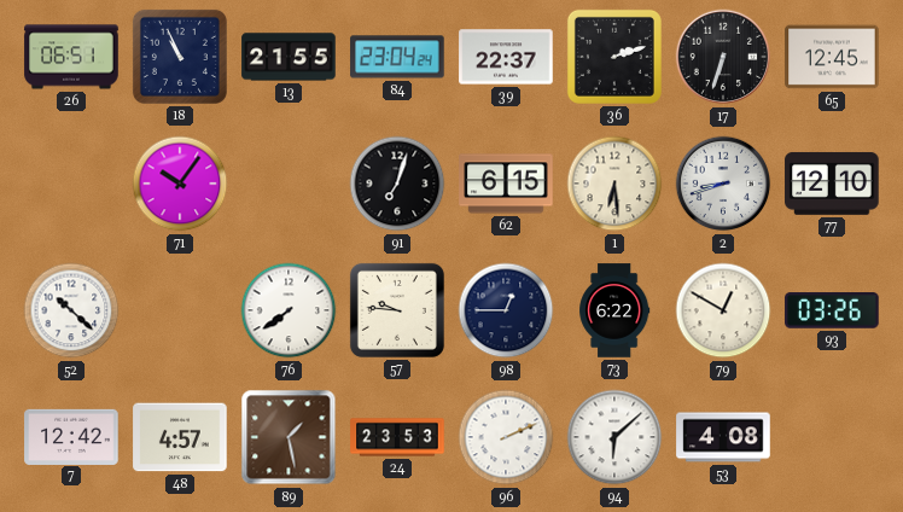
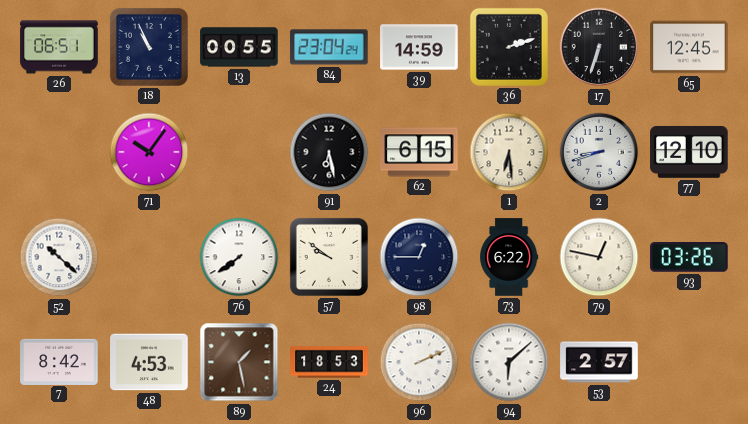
13: 21:55 -> 00:55 (239, 47)
39: 22:37 -> 14:59 (419, 47)
91: 7:03 -> 6:28 (329, 152)
57: 9:46 -> 9:51 (329, 257)
79: 12:50 -> 12:47 (599, 257)
7: 12:42 -> 8:42 (59, 361)
48: 4:57 -> 4:53 (149, 362)
24: 23:53 -> 18:53 (329, 362)
53: 4:08 -> 2:57 (599, 362)
